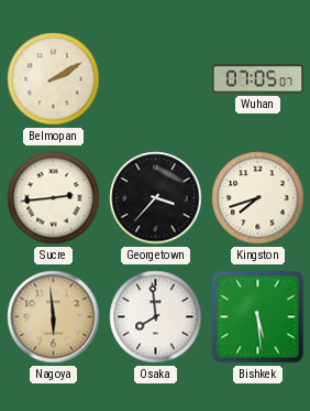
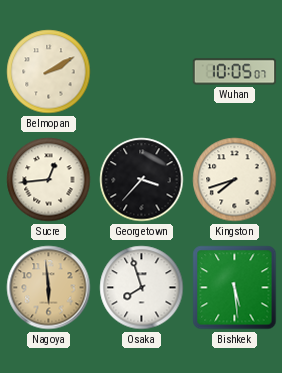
Wuhan: 07:05 -> 10:05 (235, 72)
Sucre: 2:44 -> 12:44 (49, 180)
Osaka: 7:59 -> 7:57 (142, 288)
